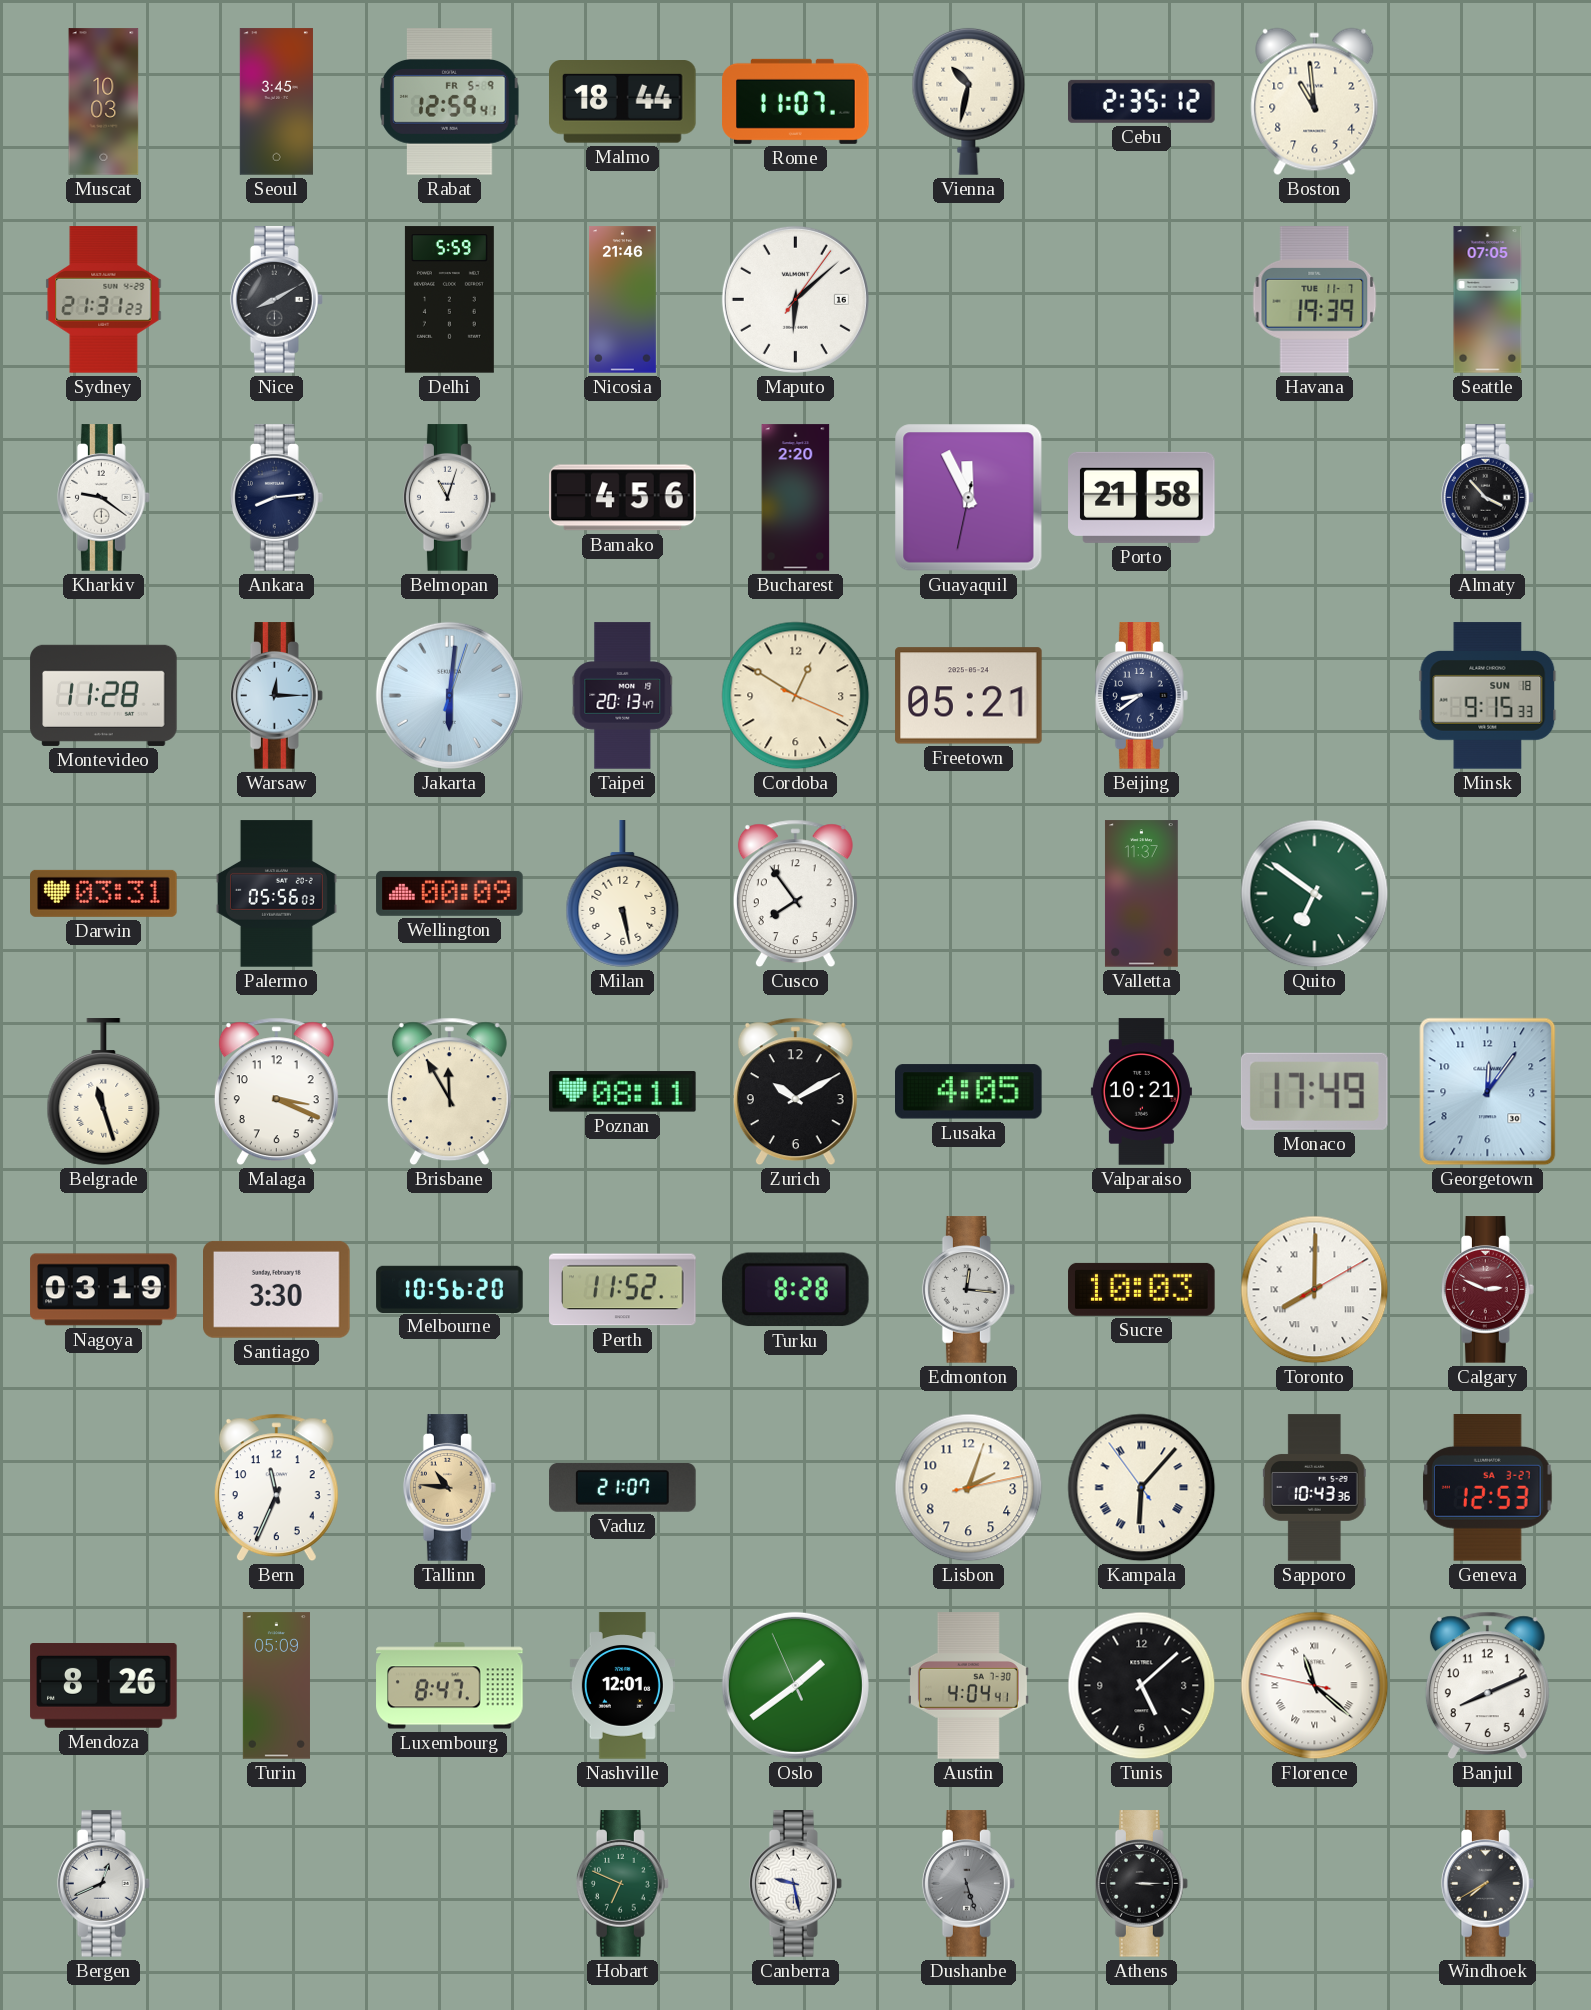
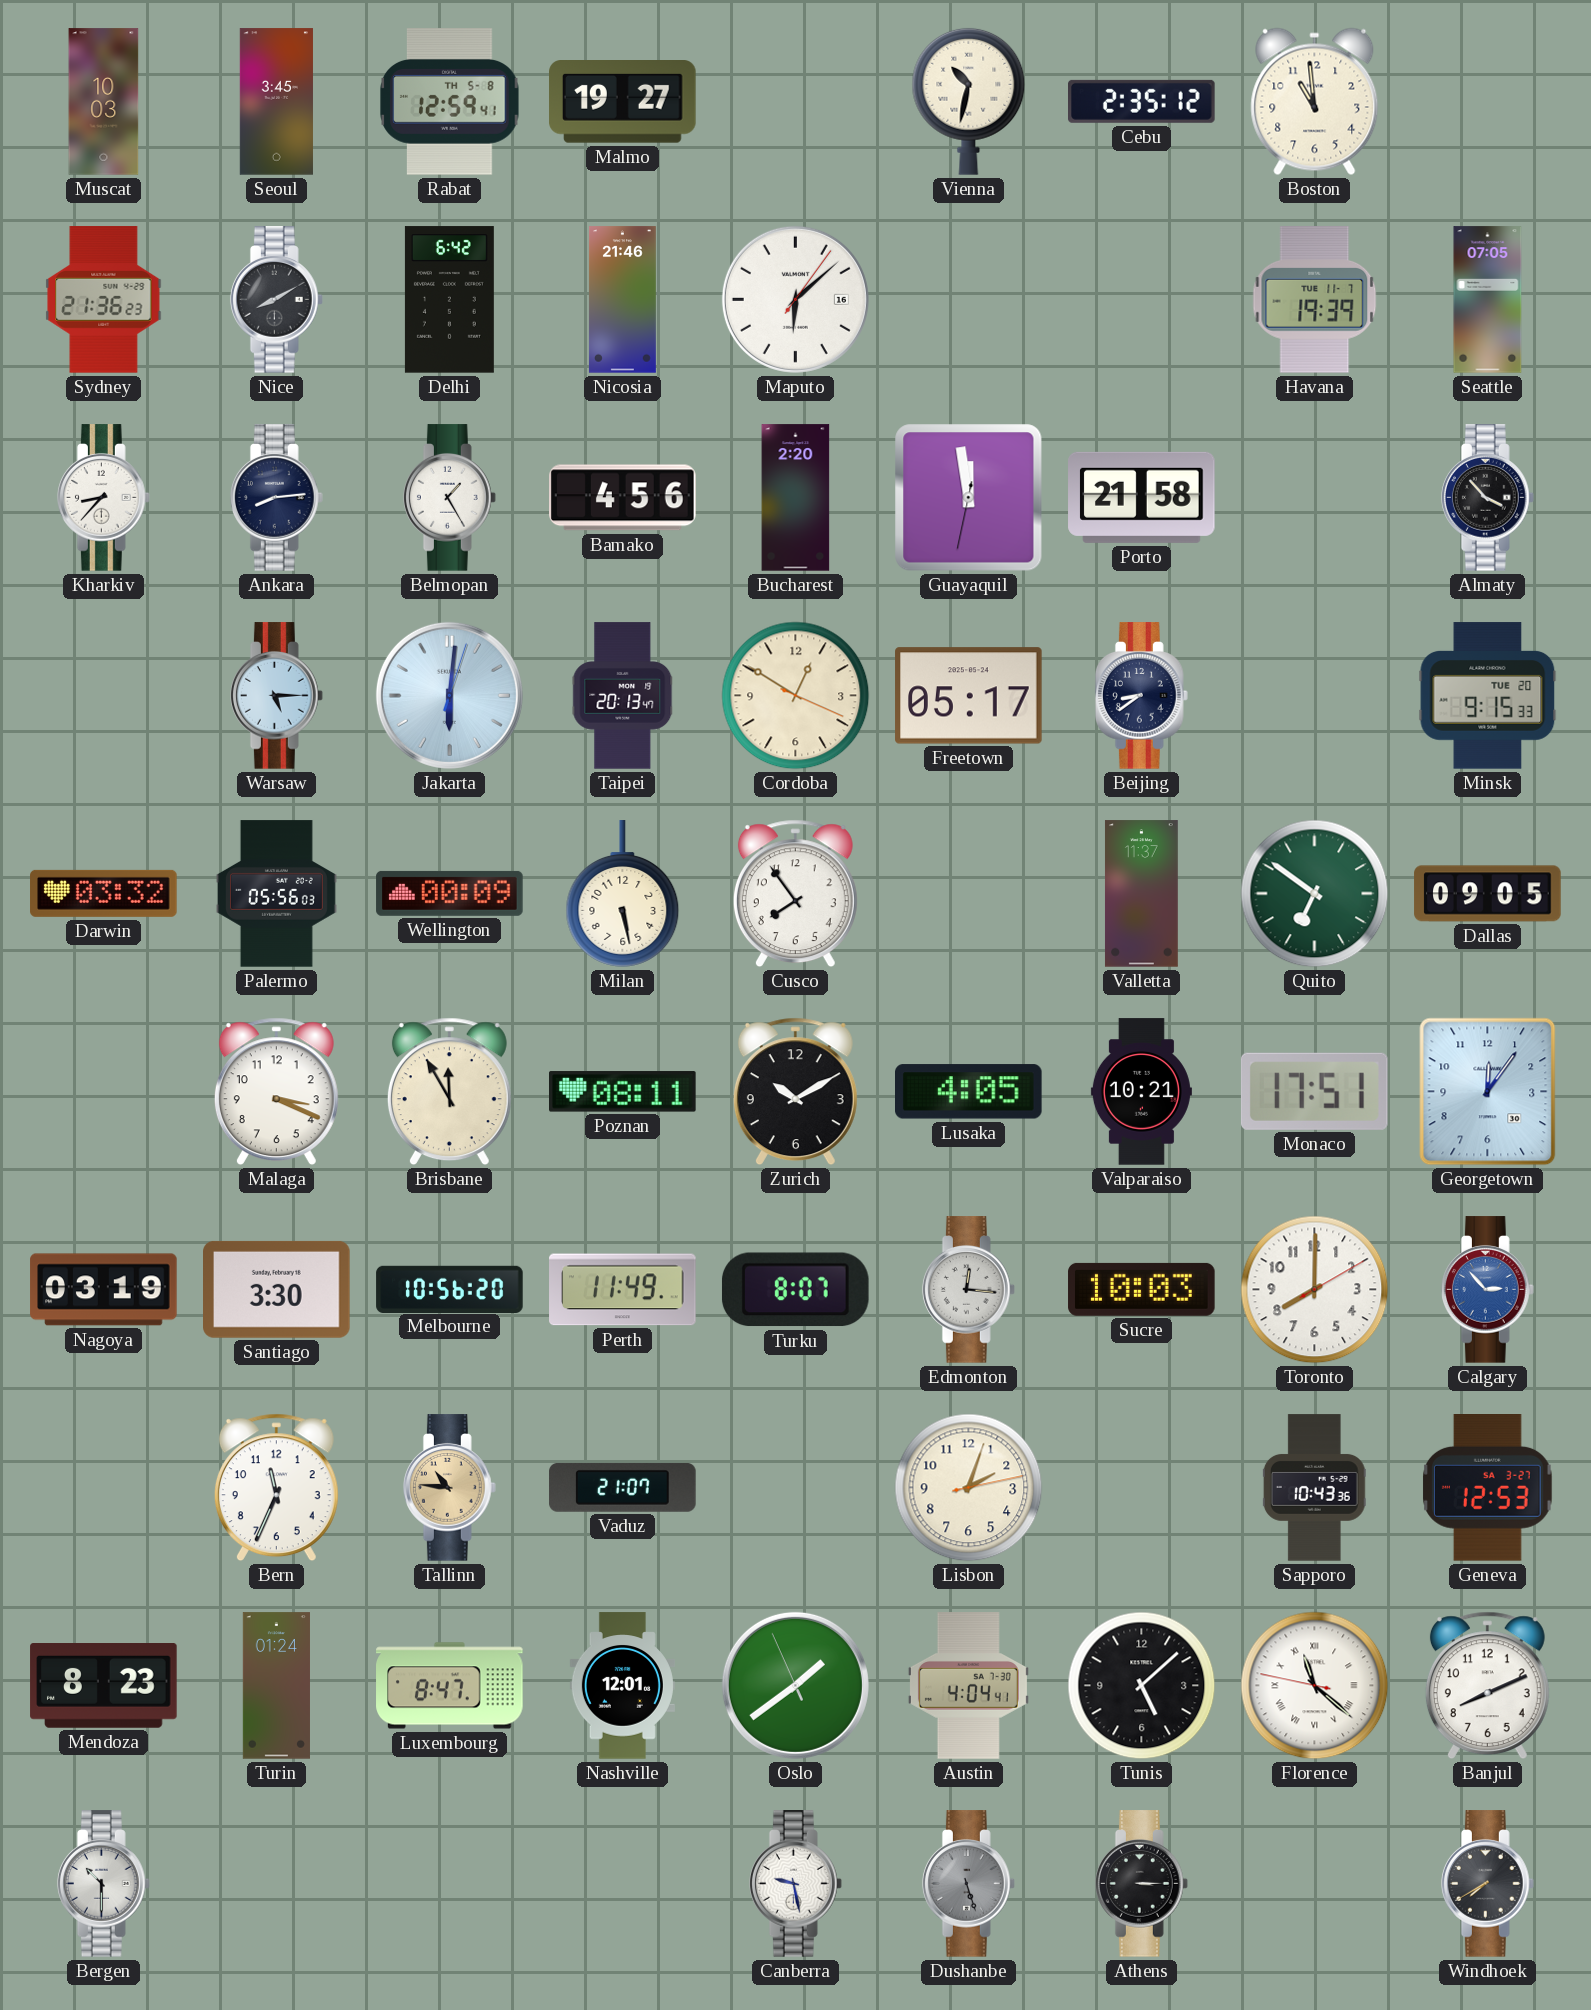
Rabat date: FR 5-9 -> TH 5-8 (450, 102)
Malmo: 18:44 -> 19:27 (623, 102)
Rome: 11:07 -> none (796, 101)
Sydney: 21:31 -> 21:36 (104, 300)
Delhi: 5:59 -> 6:42 (449, 300)
Kharkiv: 9:21 -> 8:37 (103, 498)
Belmopan: 11:03 -> 1:25 (449, 498)
Guayaquil: 11:55 -> 11:58 (969, 498)
Montevideo: 11:28 -> none (104, 695)
Warsaw: 12:15 -> 5:15 (276, 696)
Freetown: 05:21 -> 05:17 (969, 696)
Minsk date: SUN 18 -> TUE 20 (1488, 696)
Darwin: 03:31 -> 03:32 (104, 893)
Dallas: none -> 09:05 (1488, 894)
Belgrade: 11:27 -> none (104, 1092)
Monaco: 17:49 -> 17:51 (1314, 1091)
Perth: 11:52 -> 11:49 (623, 1290)
Turku: 8:28 -> 8:07 (795, 1290)
Toronto numerals: Roman -> Arabic (1315, 1290)
Calgary: 2:49 -> 2:53 (1487, 1290)
Calgary dial: burgundy -> blue (1487, 1290)
Kampala: 6:06 -> none (1142, 1488)
Mendoza: 8:26 -> 8:23 (104, 1686)
Turin: 05:09 -> 01:24 (276, 1686)
Bergen: 12:41 -> 10:30 (103, 1884)
Hobart: 6:49 -> none (622, 1884)
